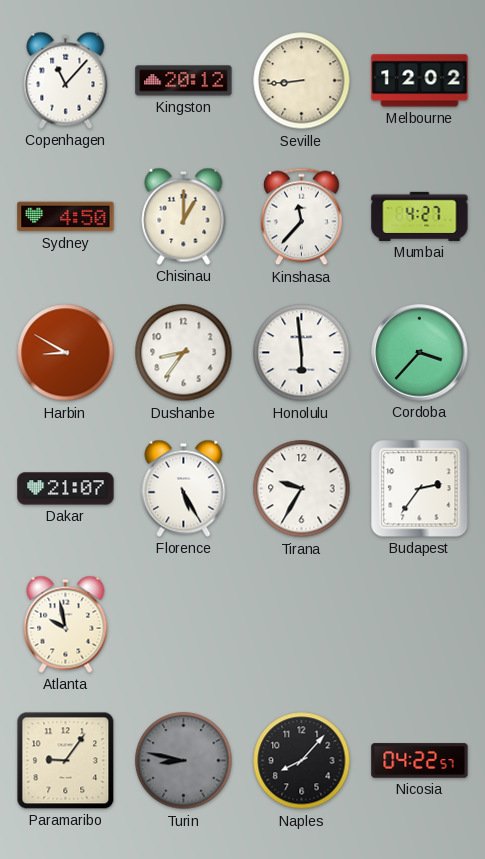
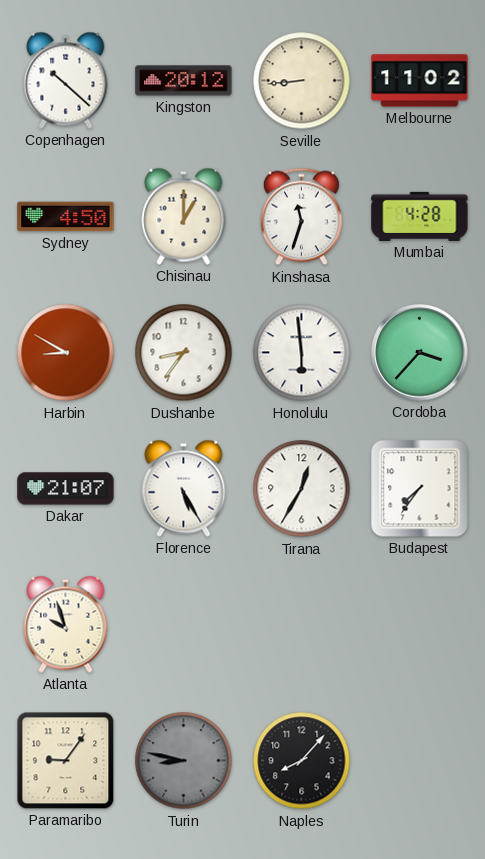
Copenhagen: 11:07 -> 10:22 (66, 80)
Melbourne: 12:02 -> 11:02 (420, 81)
Kinshasa: 11:37 -> 11:33 (301, 217)
Mumbai: 4:27 -> 4:28 (420, 216)
Tirana: 9:35 -> 12:35 (302, 489)
Budapest: 2:36 -> 7:36 (420, 489)
Atlanta: 9:58 -> 9:57 (66, 624)
Nicosia: 04:22 -> none (420, 761)
